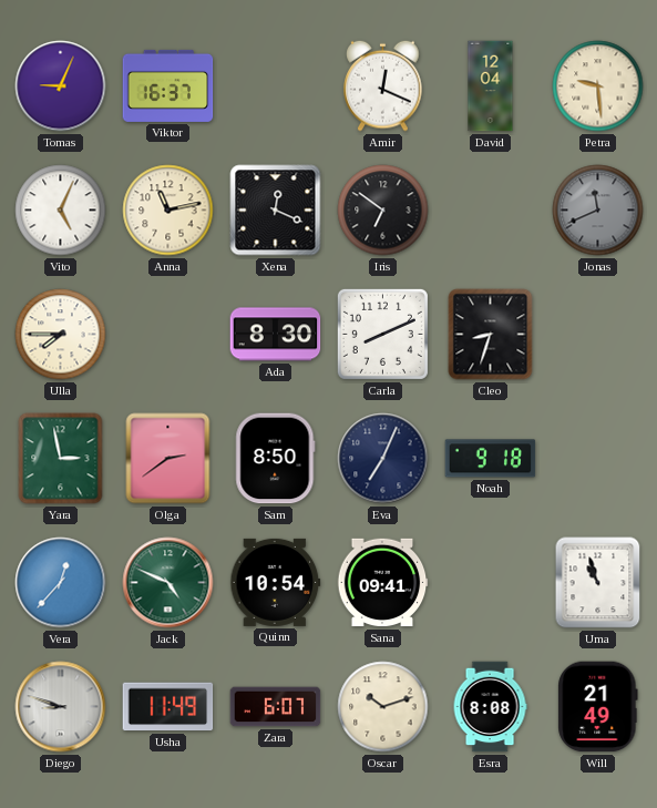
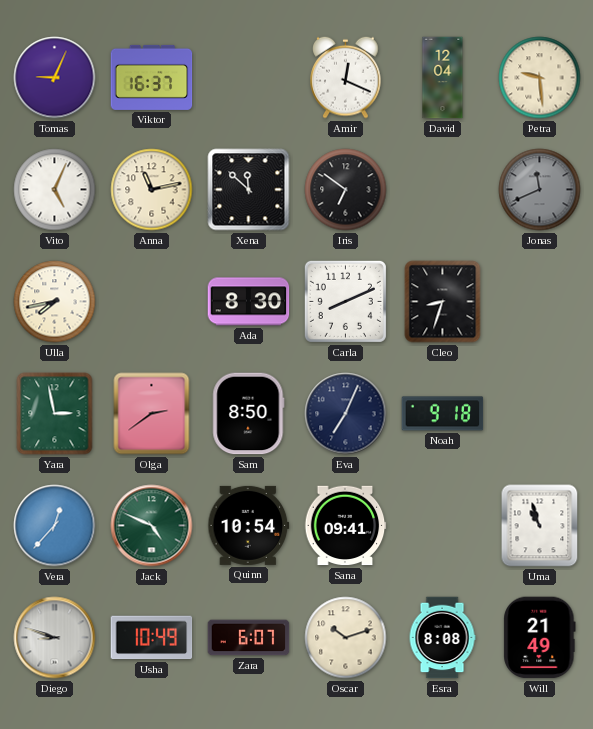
Xena: 12:19 -> 11:52 (249, 190)
Ulla: 7:45 -> 7:43 (55, 302)
Usha: 11:49 -> 10:49 (152, 638)
